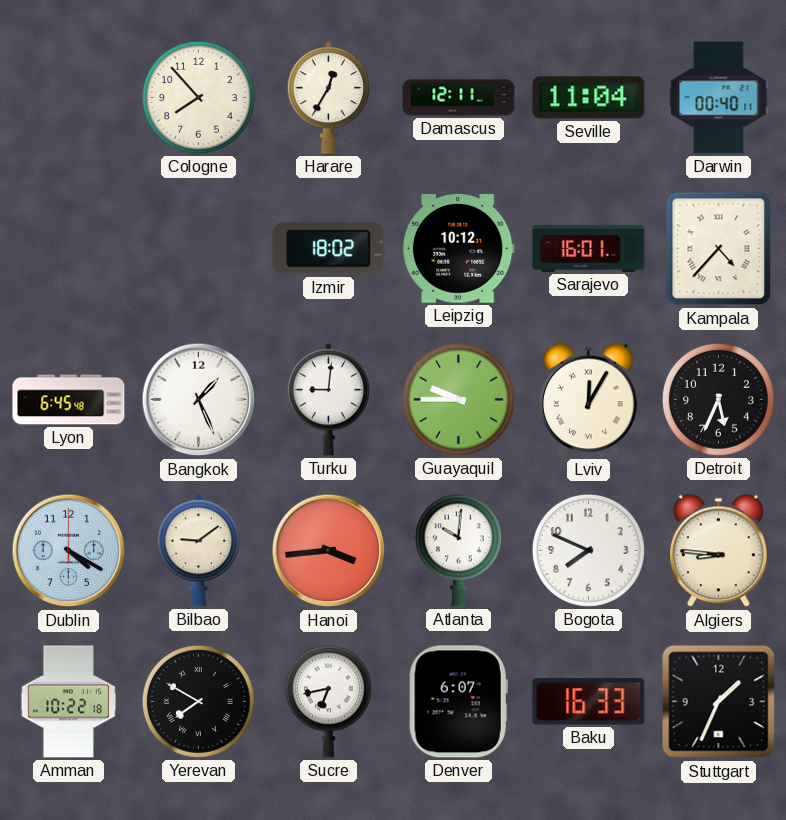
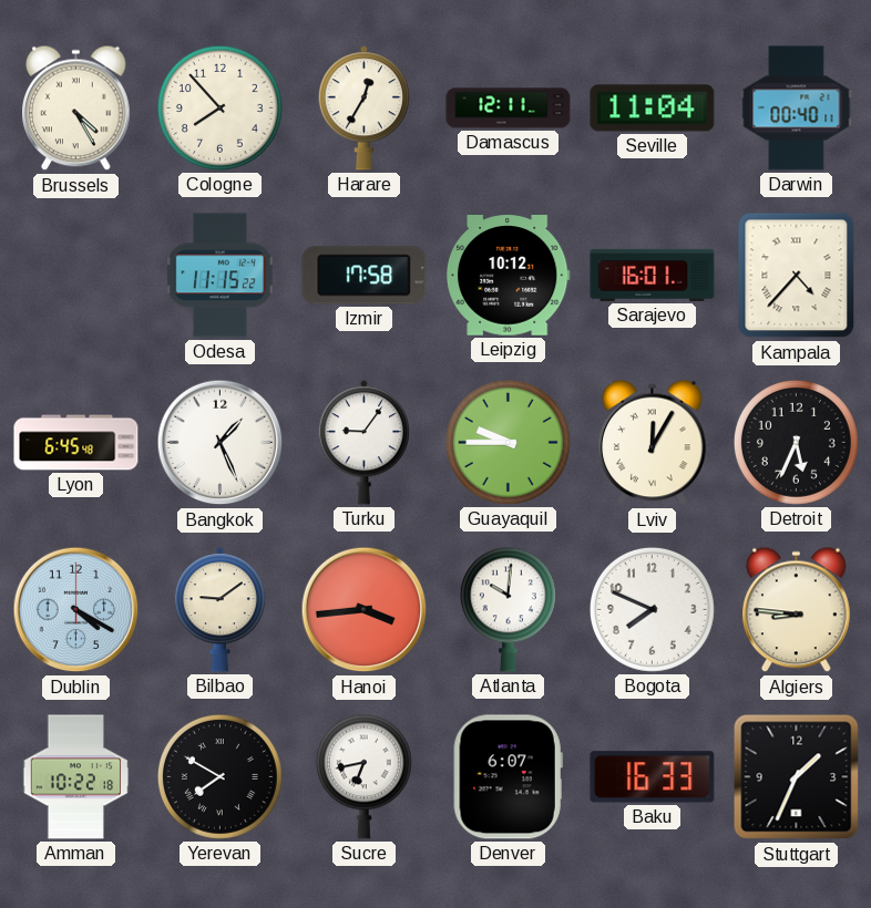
Brussels: none -> 4:25 (76, 109)
Odesa: none -> 11:15 (219, 276)
Izmir: 18:02 -> 17:58 (365, 276)
Turku: 9:01 -> 9:06 (363, 443)
